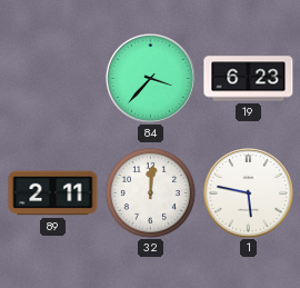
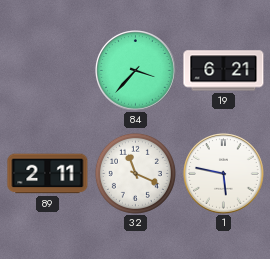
19: 6:23 -> 6:21 (224, 71)
32: 12:01 -> 11:19 (135, 173)
